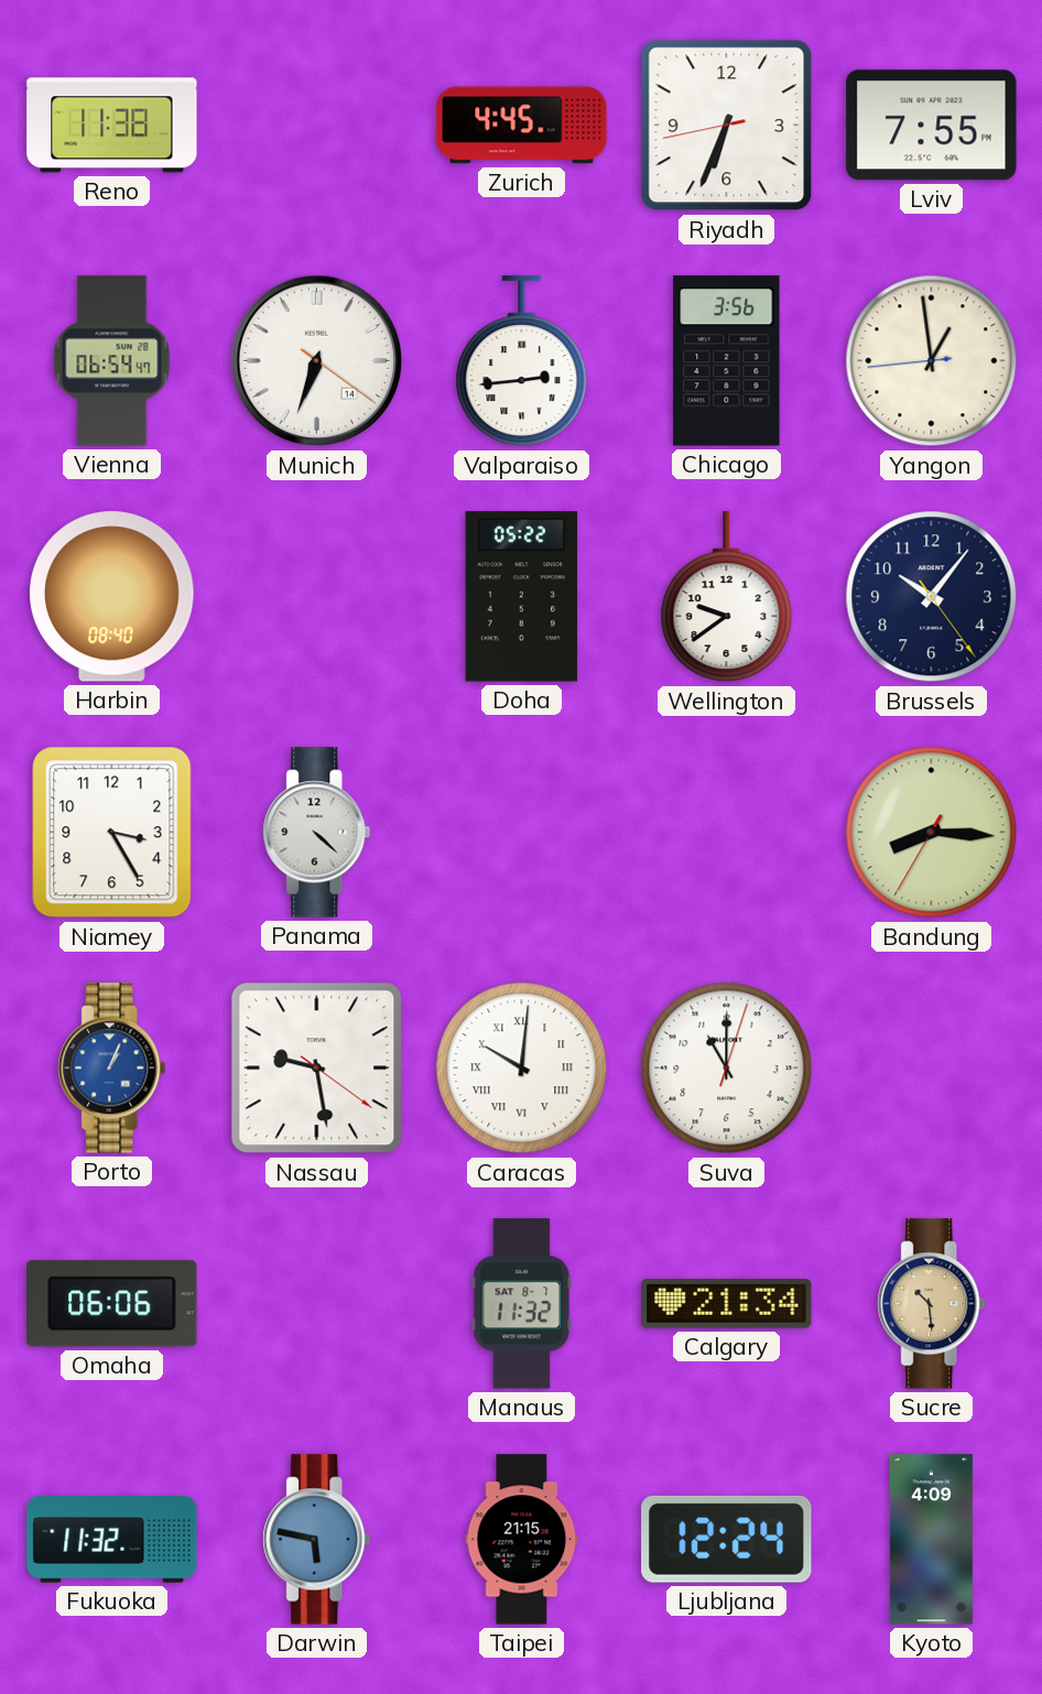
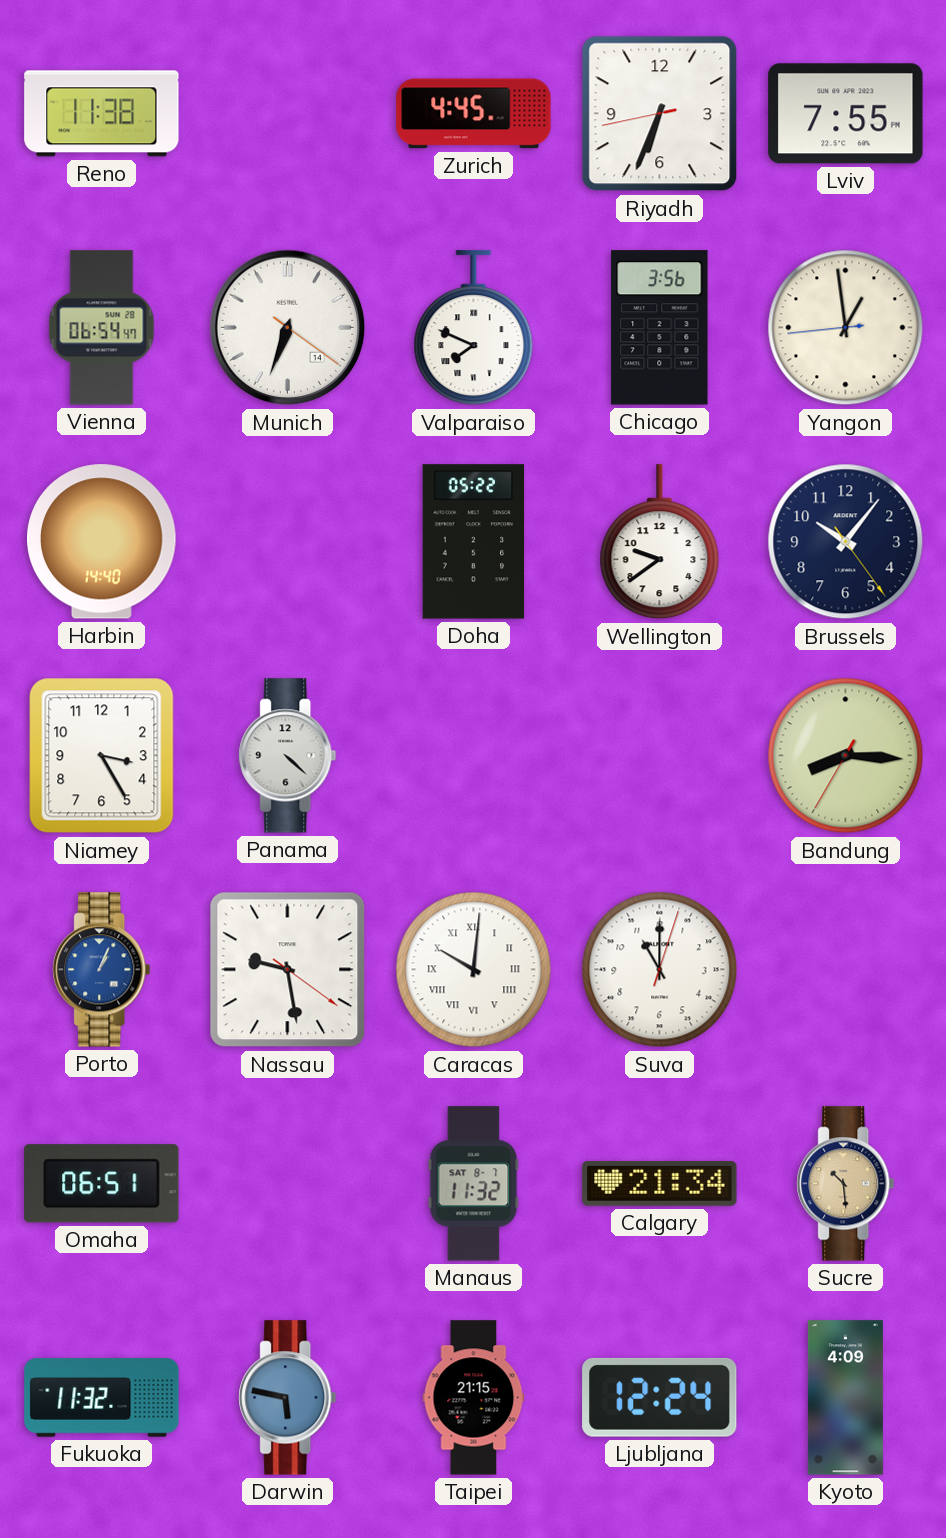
Valparaiso: 2:44 -> 7:49 (474, 328)
Harbin: 08:40 -> 14:40 (102, 542)
Omaha: 06:06 -> 06:51 (102, 1184)
